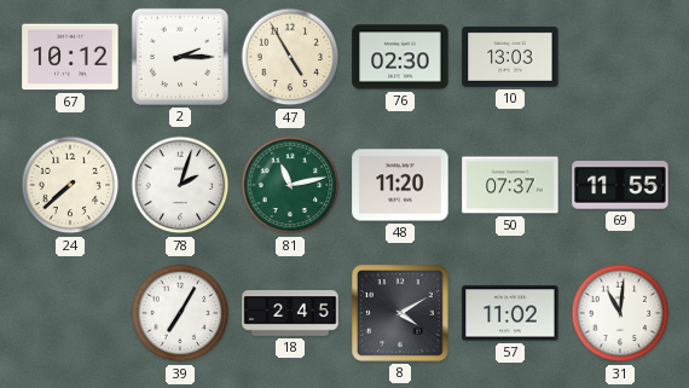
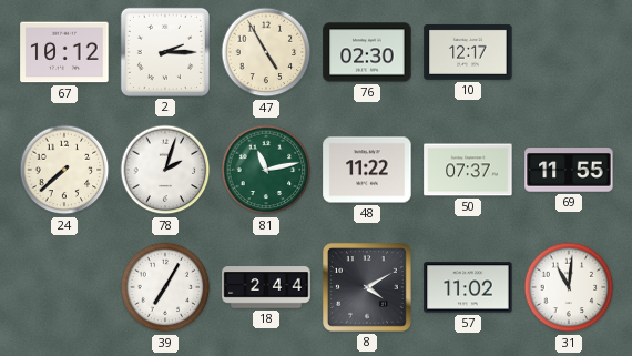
10: 13:03 -> 12:17 (468, 52)
48: 11:20 -> 11:22 (367, 170)
18: 2:45 -> 2:44 (266, 287)
